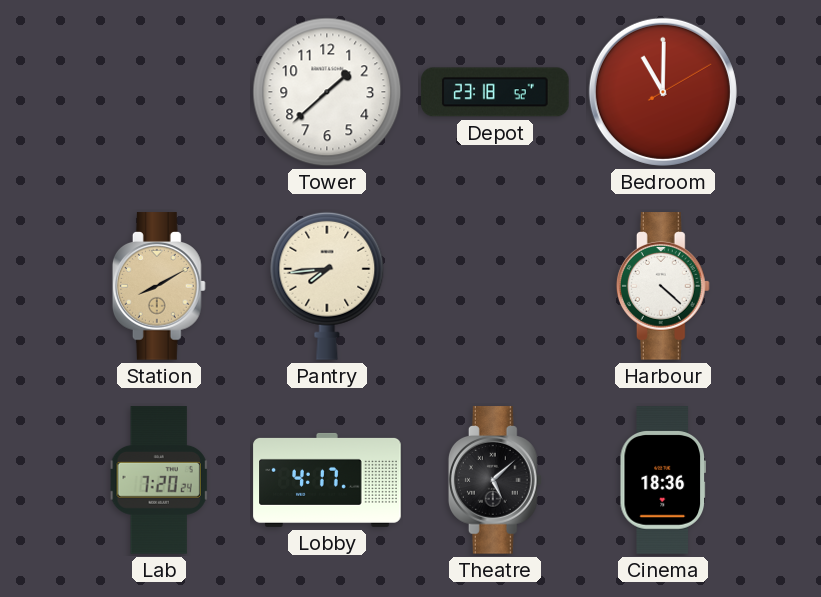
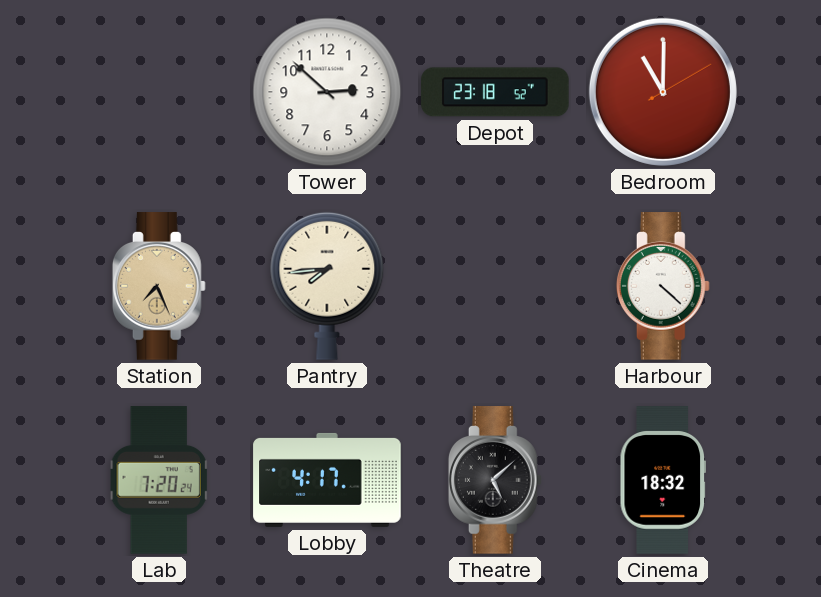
Tower: 1:38 -> 2:52 (327, 92)
Station: 8:10 -> 7:26 (159, 286)
Cinema: 18:36 -> 18:32 (662, 480)
